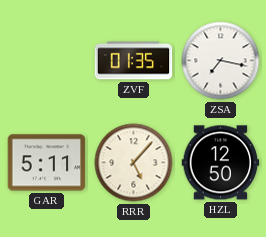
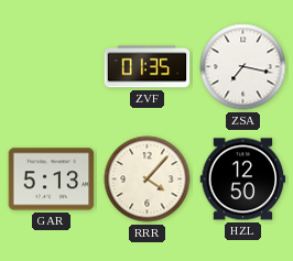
GAR: 5:11 -> 5:13 (52, 180)
RRR: 5:07 -> 4:07 (148, 180)
